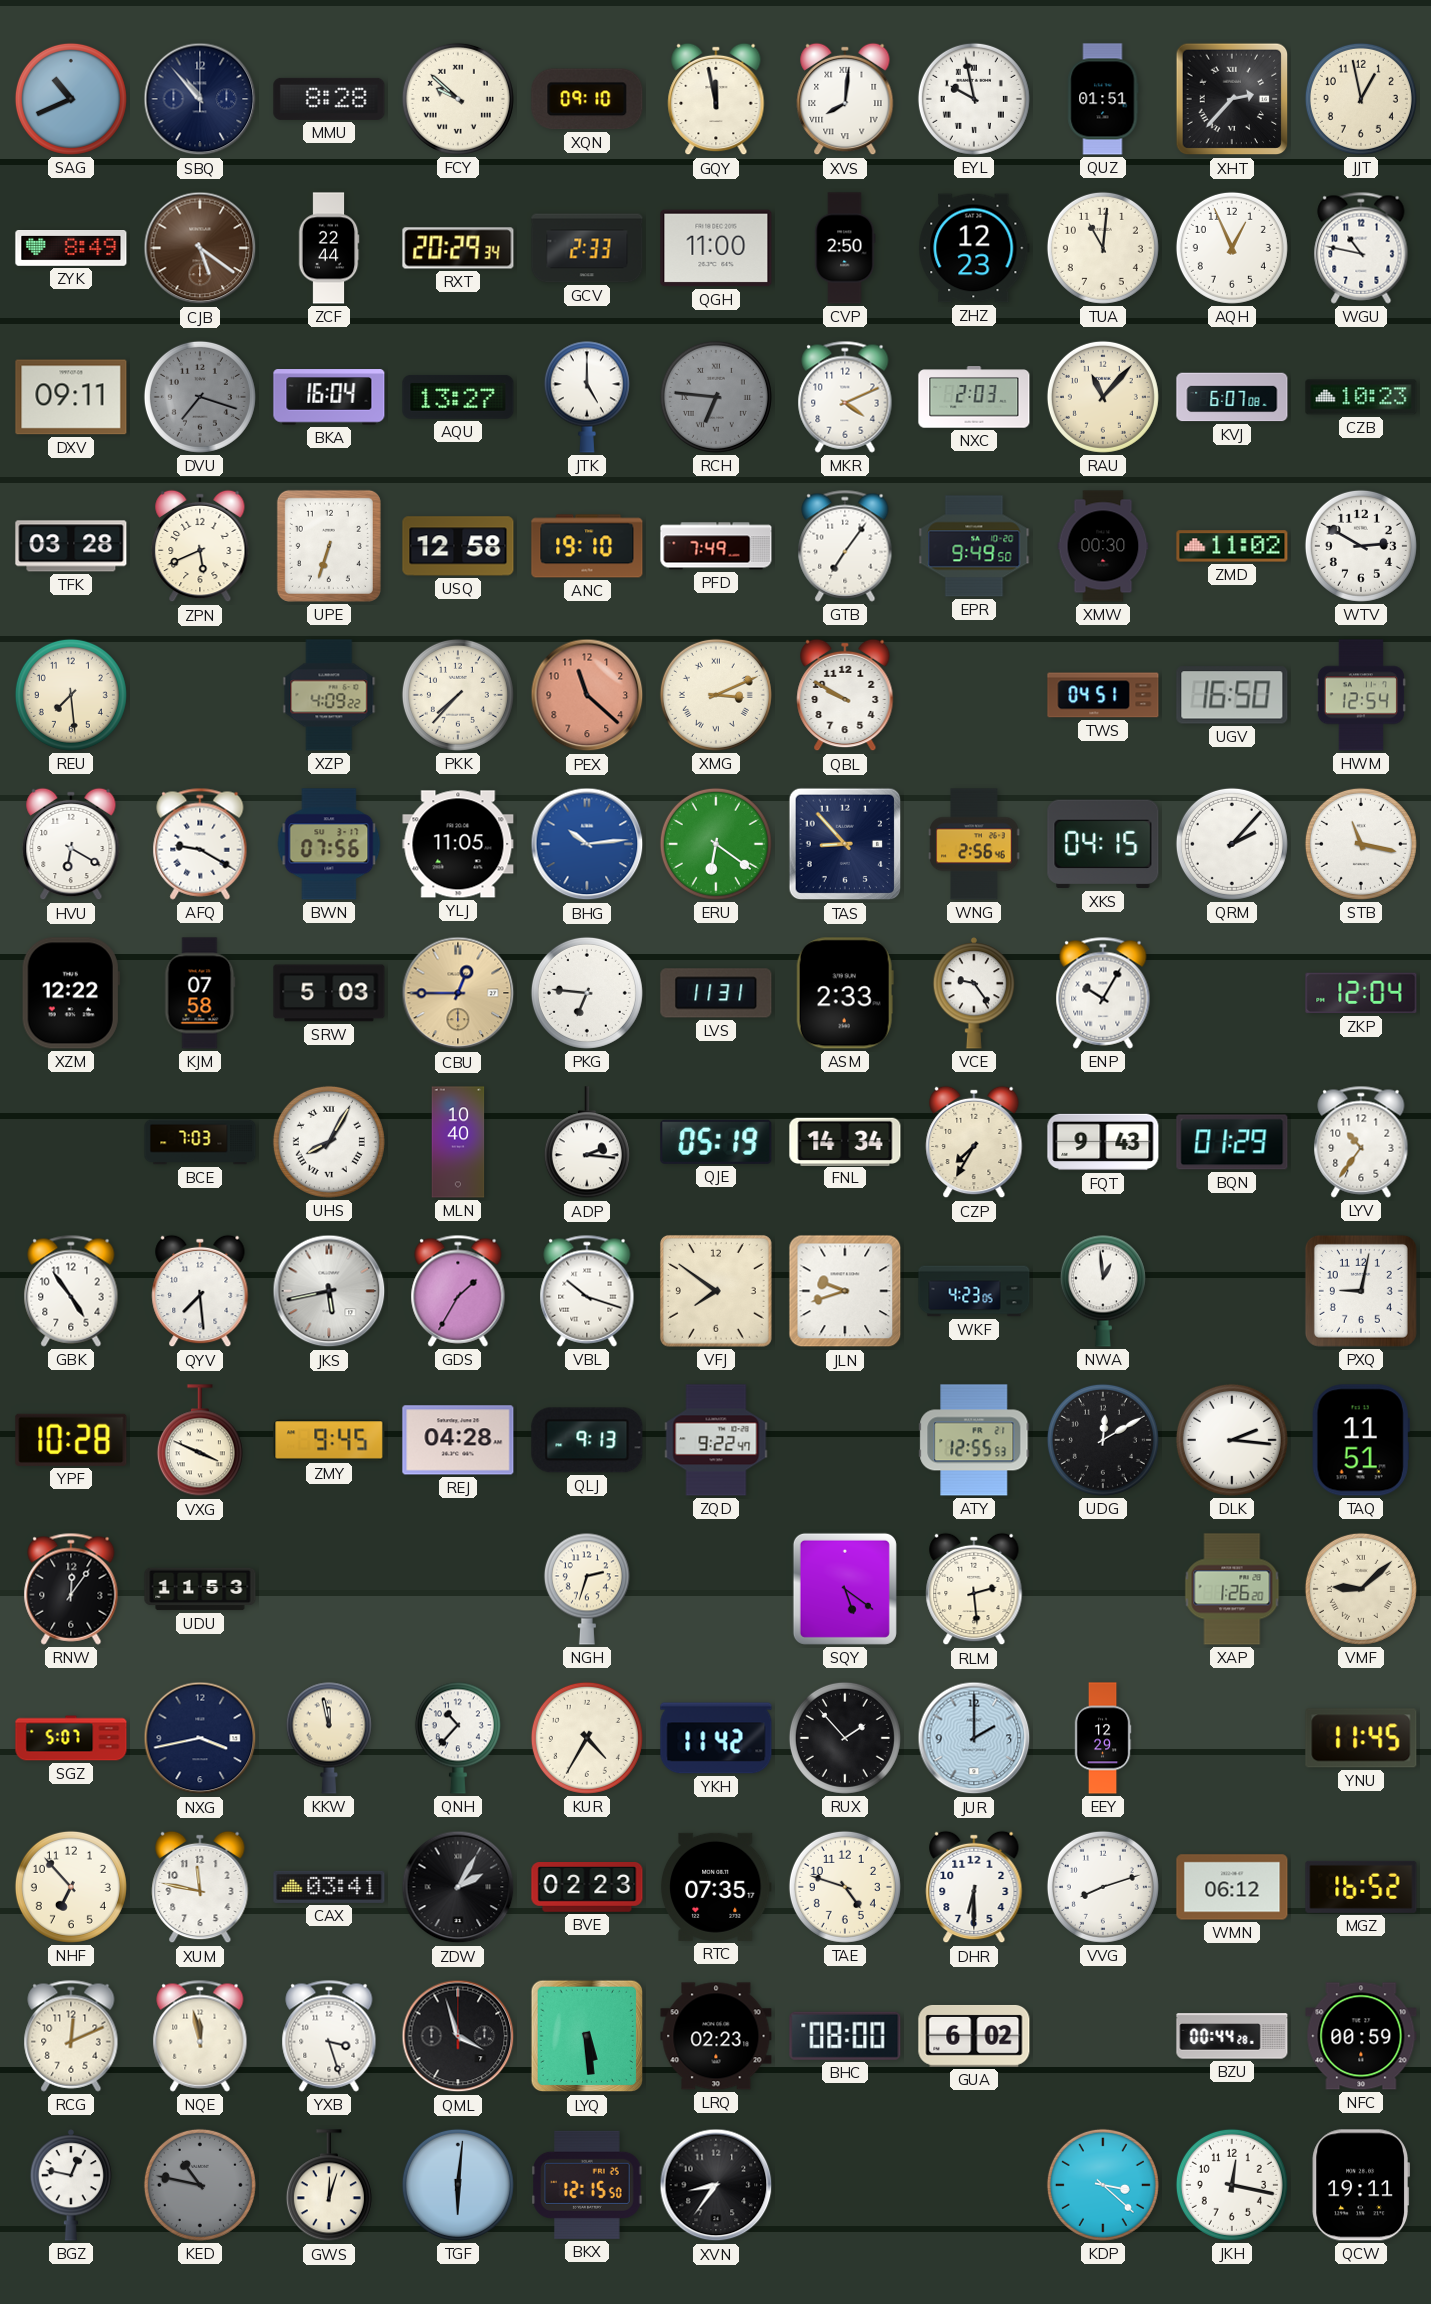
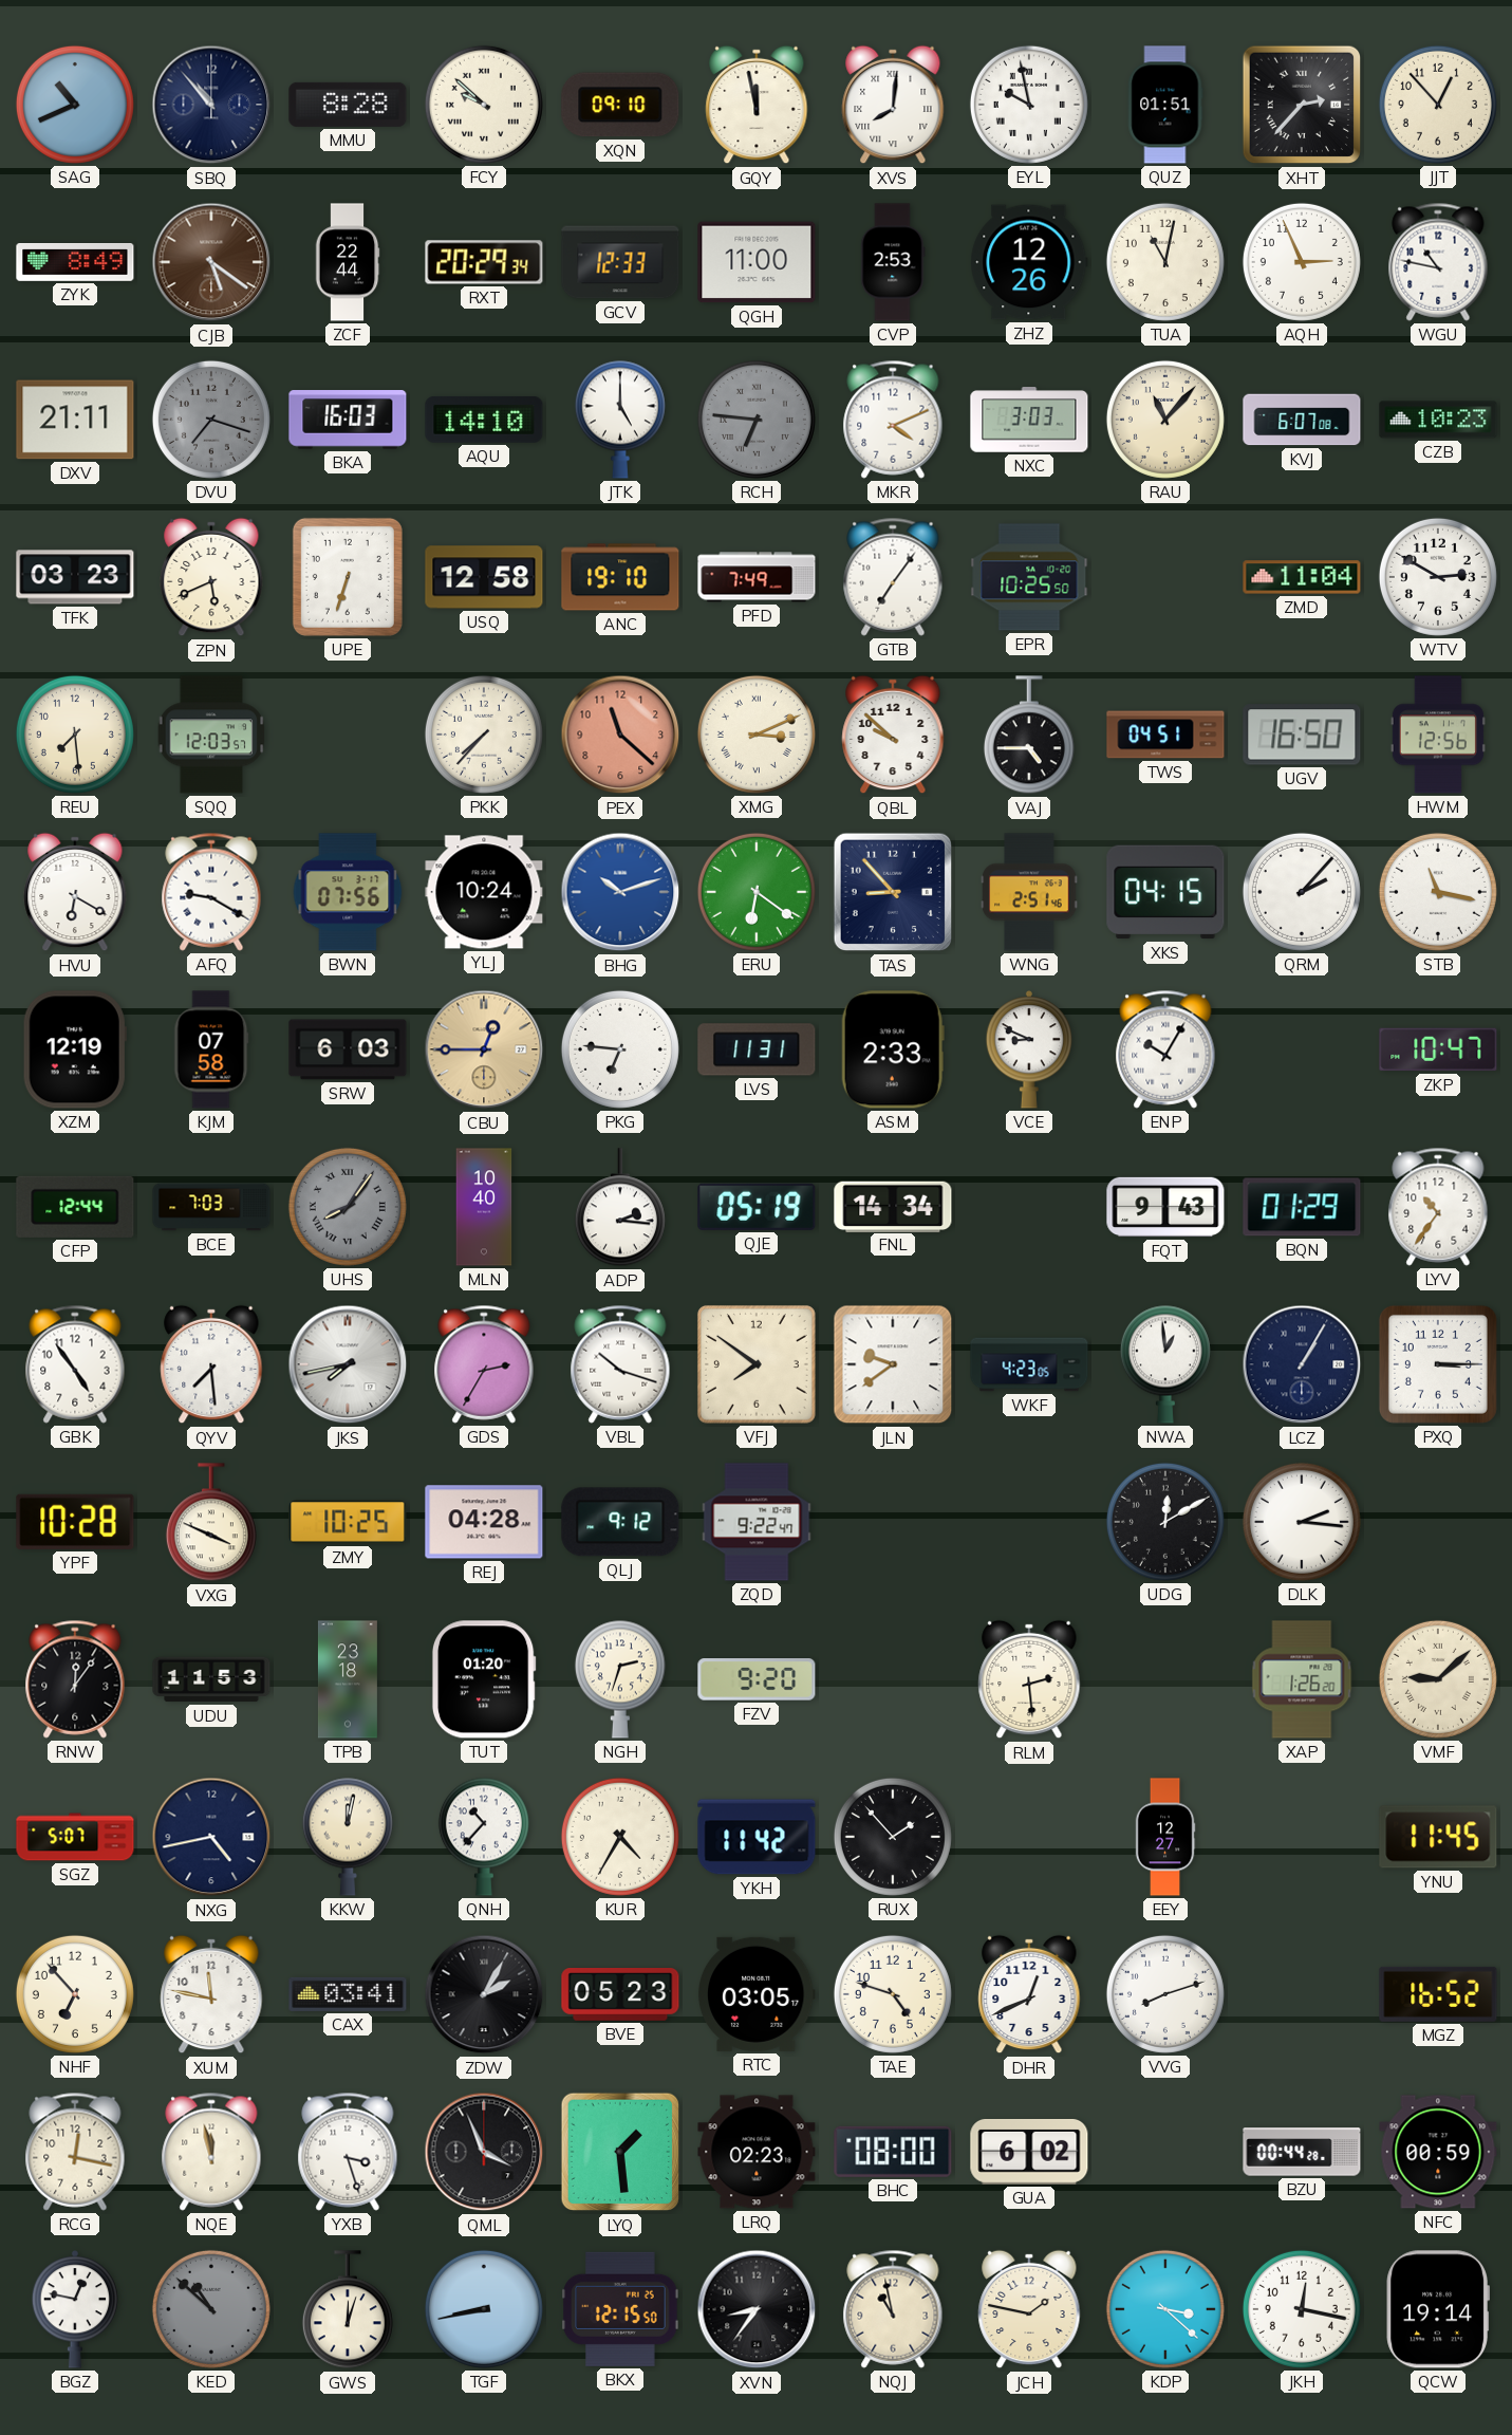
JJT: 12:58 -> 12:53 (1438, 105)
GCV: 2:33 -> 12:33 (620, 262)
CVP: 2:50 -> 2:53 (893, 262)
ZHZ: 12:23 -> 12:26 (1029, 262)
TUA: 11:01 -> 11:02 (1165, 262)
AQH: 12:56 -> 2:56 (1302, 262)
DXV: 09:11 -> 21:11 (75, 420)
BKA: 16:04 -> 16:03 (348, 420)
AQU: 13:27 -> 14:10 (484, 420)
NXC: 2:03 -> 3:03 (1029, 420)
TFK: 03:28 -> 03:23 (75, 577)
EPR: 9:49 -> 10:25 (1029, 577)
XMW: 00:30 -> none (1103, 546)
ZMD: 11:02 -> 11:04 (1302, 577)
SQQ: none -> 12:03 (211, 735)
XZP: 4:09 -> none (329, 695)
QBL: 9:50 -> 9:52 (893, 735)
VAJ: none -> 4:45 (1029, 736)
HWM: 12:54 -> 12:56 (1438, 735)
YLJ: 11:05 -> 10:24 (484, 892)
BHG: 10:14 -> 10:12 (620, 892)
WNG: 2:56 -> 2:51 (1029, 892)
XZM: 12:22 -> 12:19 (75, 1049)
SRW: 5:03 -> 6:03 (348, 1049)
VCE: 9:24 -> 8:49 (1029, 1049)
ZKP: 12:04 -> 10:47 (1438, 1049)
CFP: none -> 12:44 (75, 1207)
UHS: 8:05 -> 8:06 (348, 1207)
UHS dial: white -> grey (348, 1207)
CZP: 7:35 -> none (974, 1142)
JKS: 5:43 -> 7:43 (348, 1364)
GDS: 1:35 -> 2:35 (484, 1364)
JLN: 9:42 -> 9:39 (893, 1364)
LCZ: none -> 1:05 (1302, 1364)
PXQ: 9:02 -> 3:15 (1438, 1364)
ZMY: 9:45 -> 10:25 (348, 1522)
QLJ: 9:13 -> 9:12 (620, 1522)
ATY: 12:55 -> none (974, 1440)
TAQ: 11:51 -> none (1361, 1440)
TPB: none -> 23:18 (348, 1679)
TUT: none -> 01:20 (484, 1679)
FZV: none -> 9:20 (757, 1679)
SQY: 5:21 -> none (845, 1589)
NXG: 3:43 -> 4:43 (211, 1837)
KKW: 11:58 -> 12:02 (348, 1837)
JUR: 2:00 -> none (974, 1738)
EEY: 12:29 -> 12:27 (1165, 1837)
BVE: 02:23 -> 05:23 (620, 1995)
RTC: 07:35 -> 03:05 (757, 1994)
DHR: 6:30 -> 12:41 (1029, 1994)
WMN: 06:12 -> none (1232, 1887)
RCG: 12:11 -> 12:17 (75, 2152)
QML: 3:57 -> 3:56 (484, 2152)
LYQ: 5:29 -> 1:29 (620, 2152)
KED: 10:47 -> 10:52 (211, 2309)
TGF: 6:01 -> 8:43 (484, 2309)
NQJ: none -> 10:58 (893, 2309)
JCH: none -> 1:47 (1029, 2309)
QCW: 19:11 -> 19:14 (1437, 2309)
